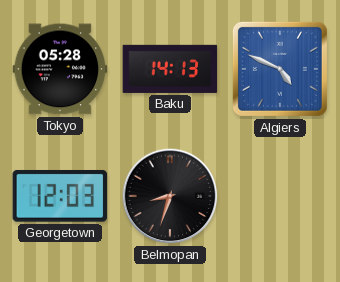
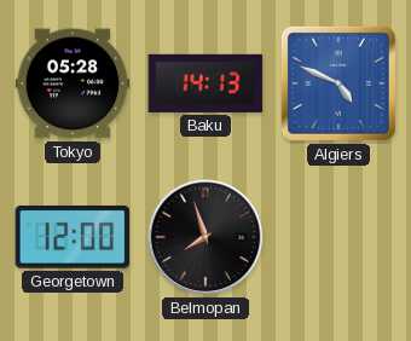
Georgetown: 12:03 -> 12:00 (73, 237)
Belmopan: 8:33 -> 7:57 (205, 237)
